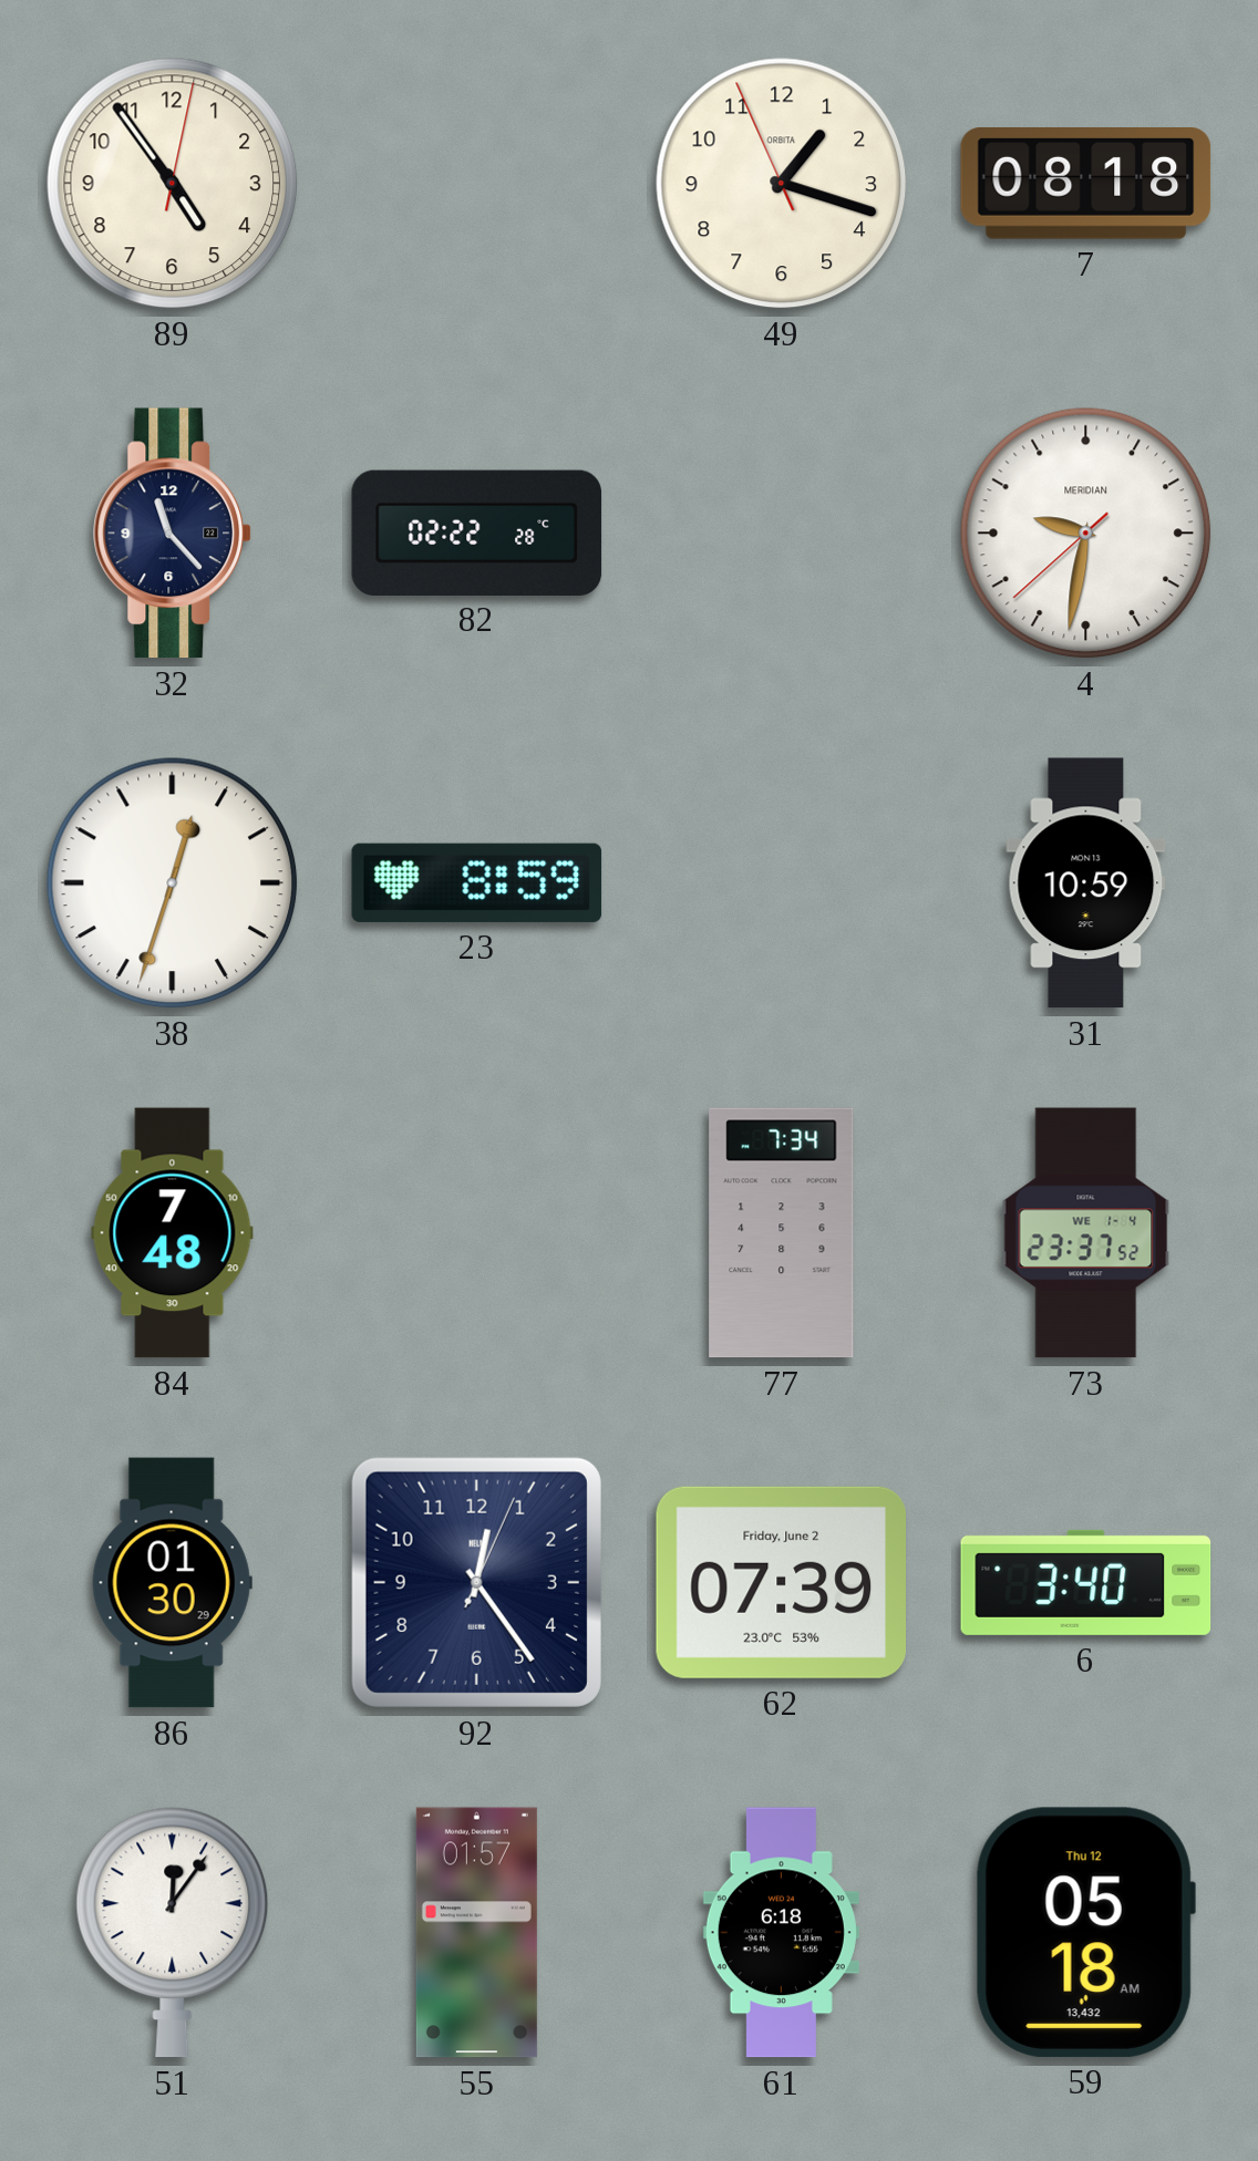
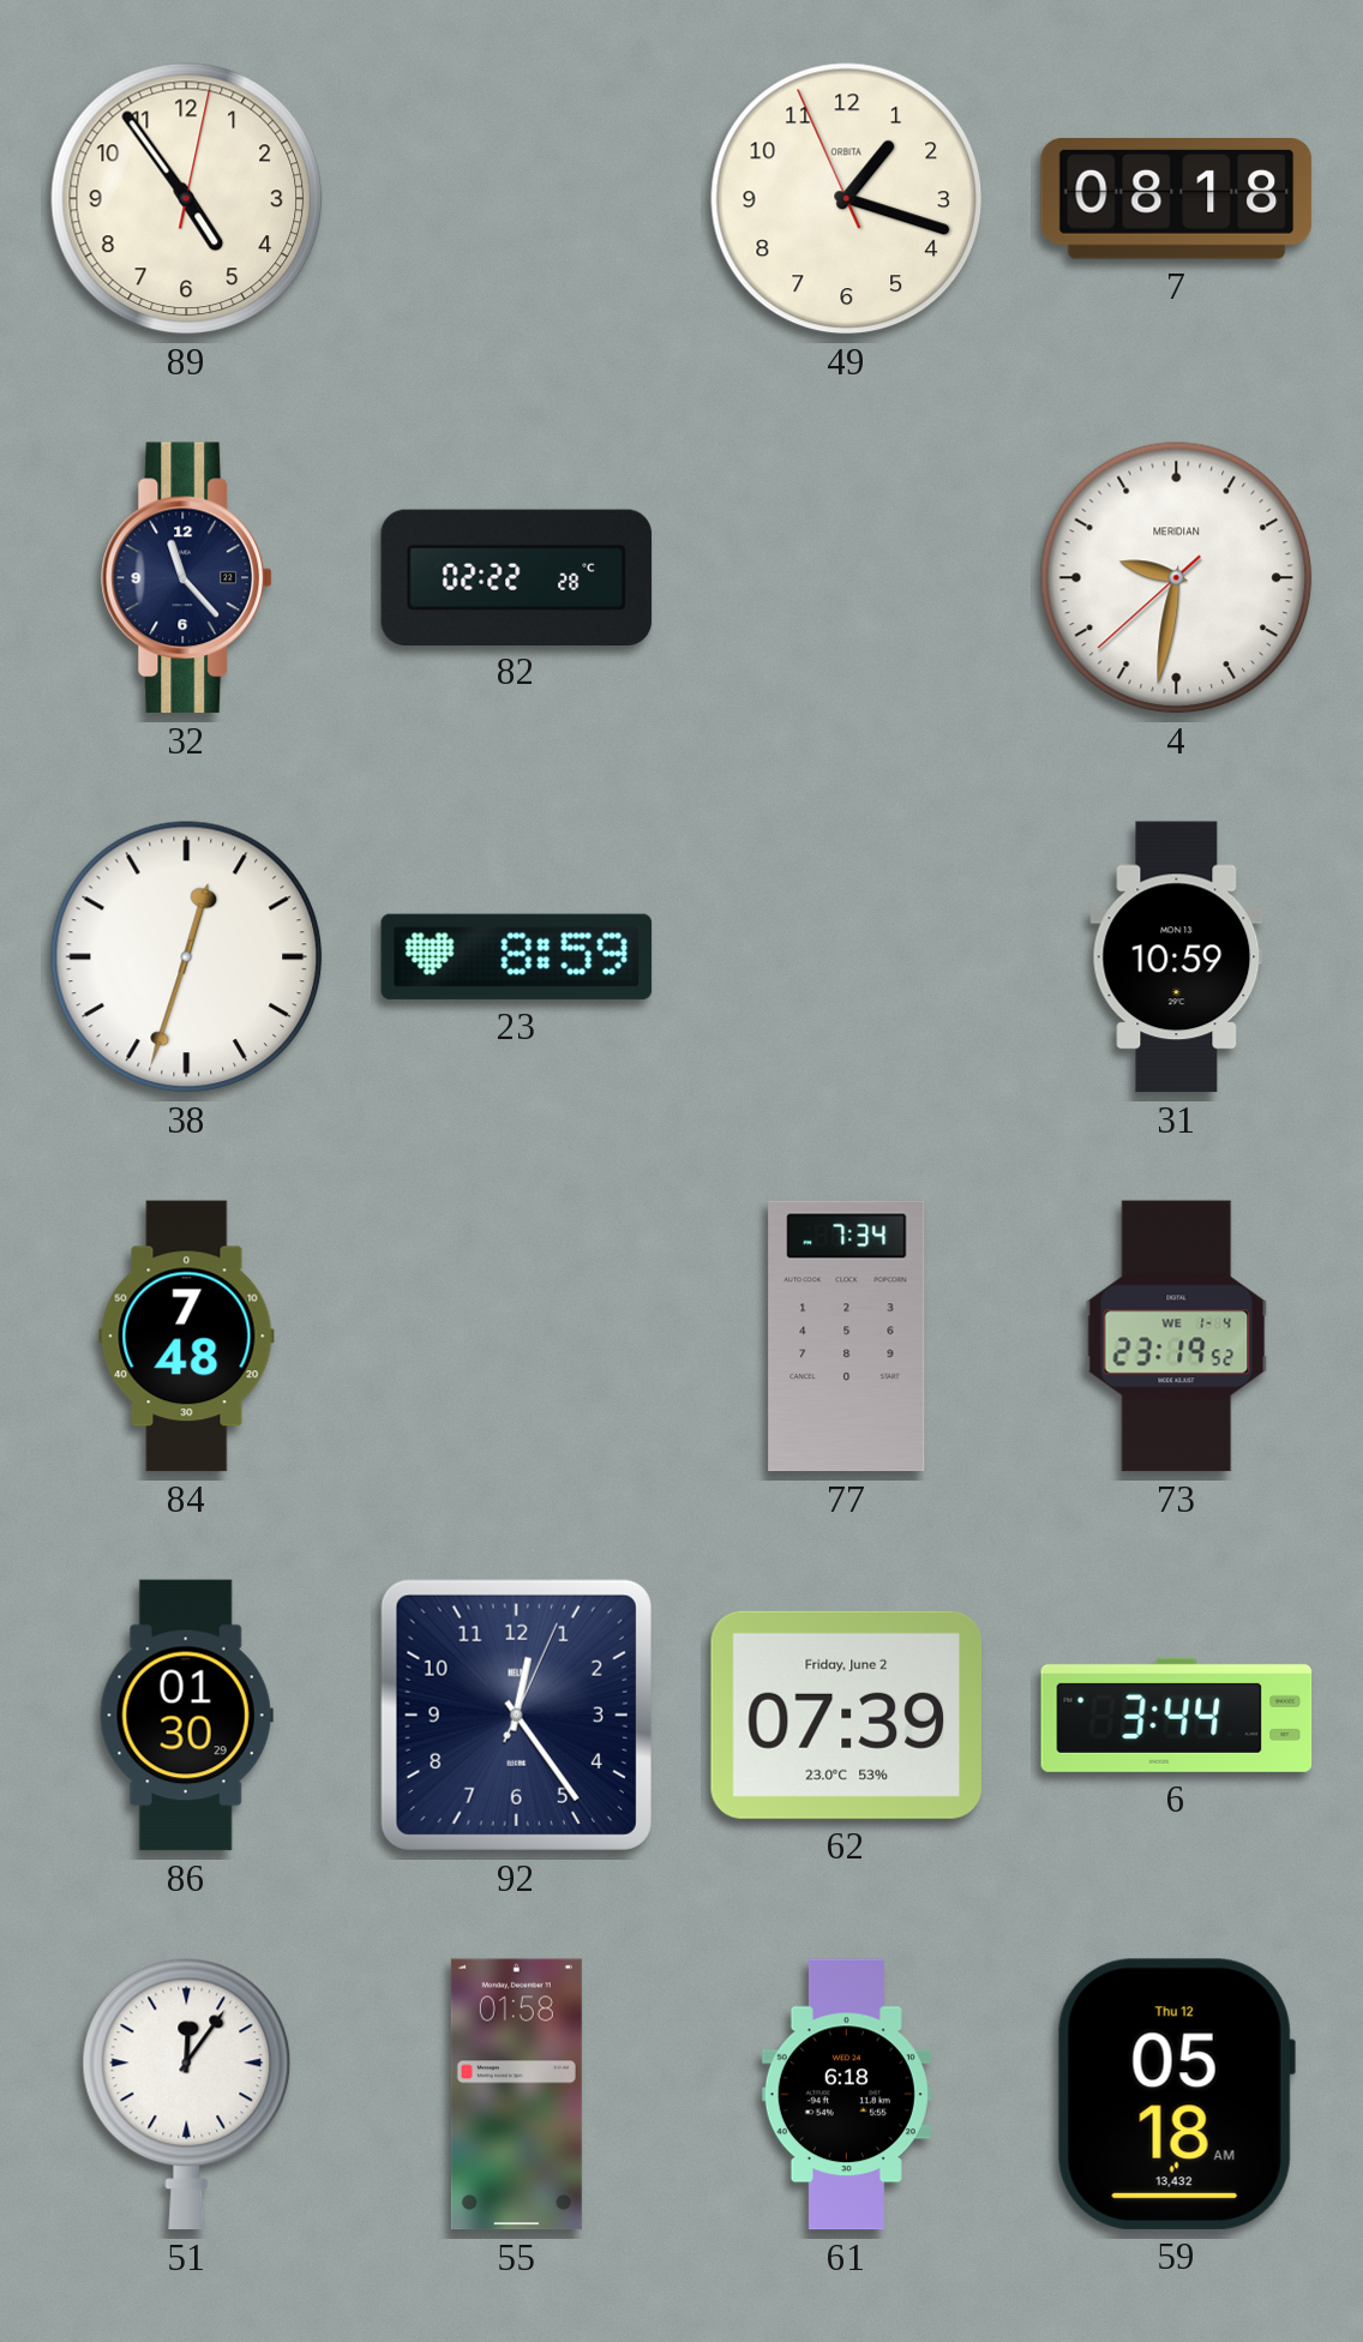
73: 23:37 -> 23:19 (1177, 1337)
6: 3:40 -> 3:44 (1177, 1715)
55: 01:57 -> 01:58 (516, 2095)
